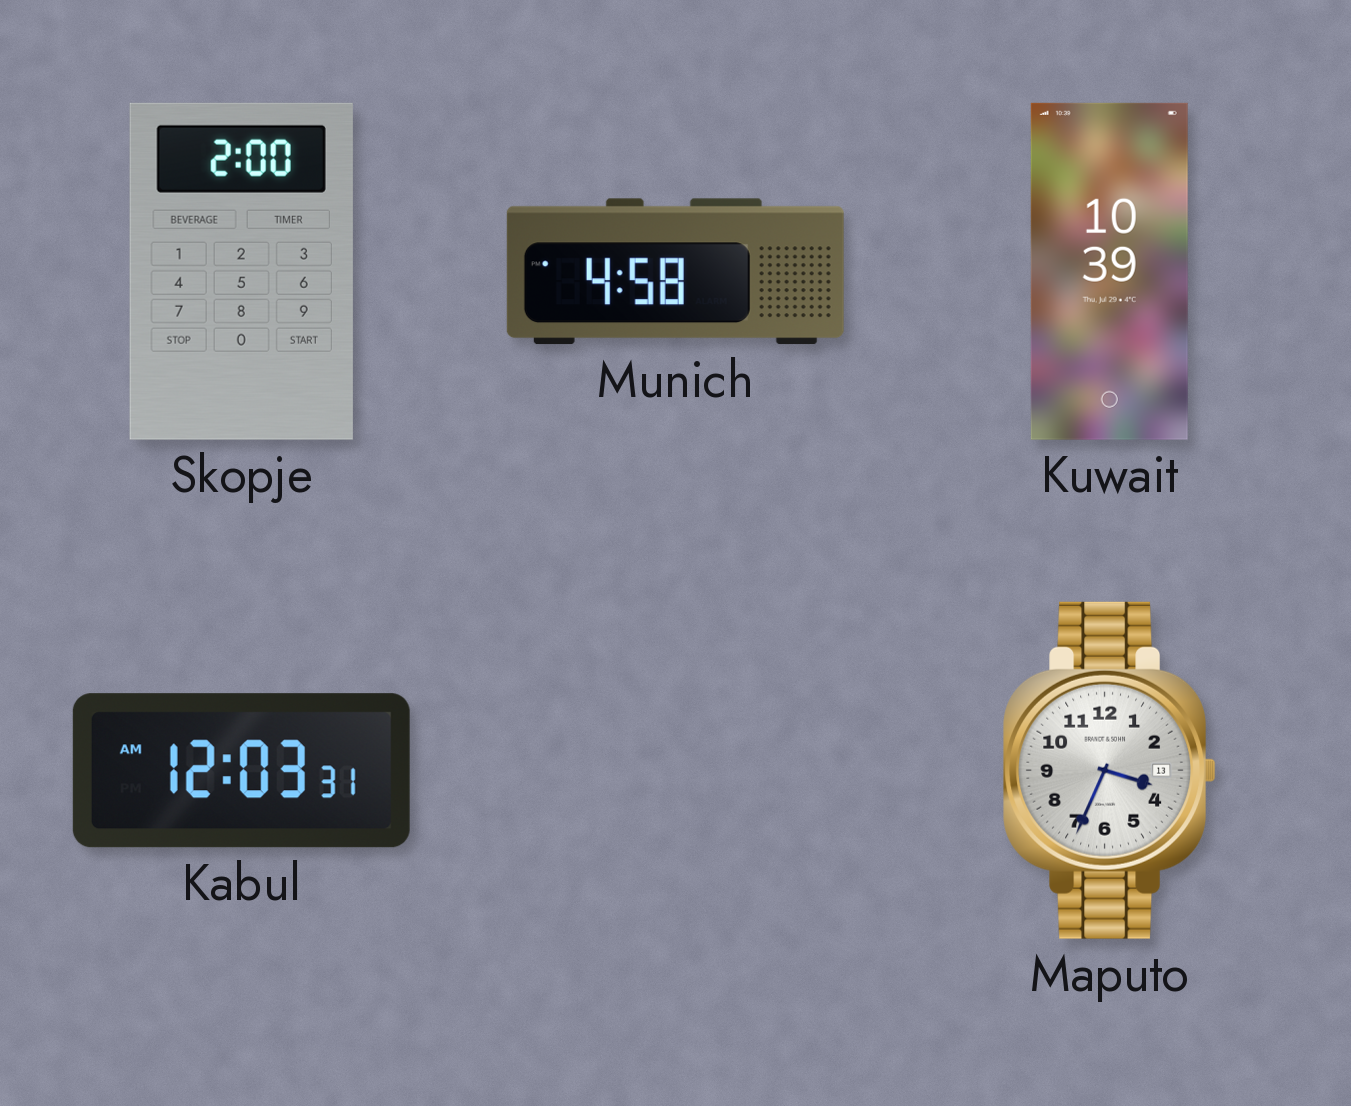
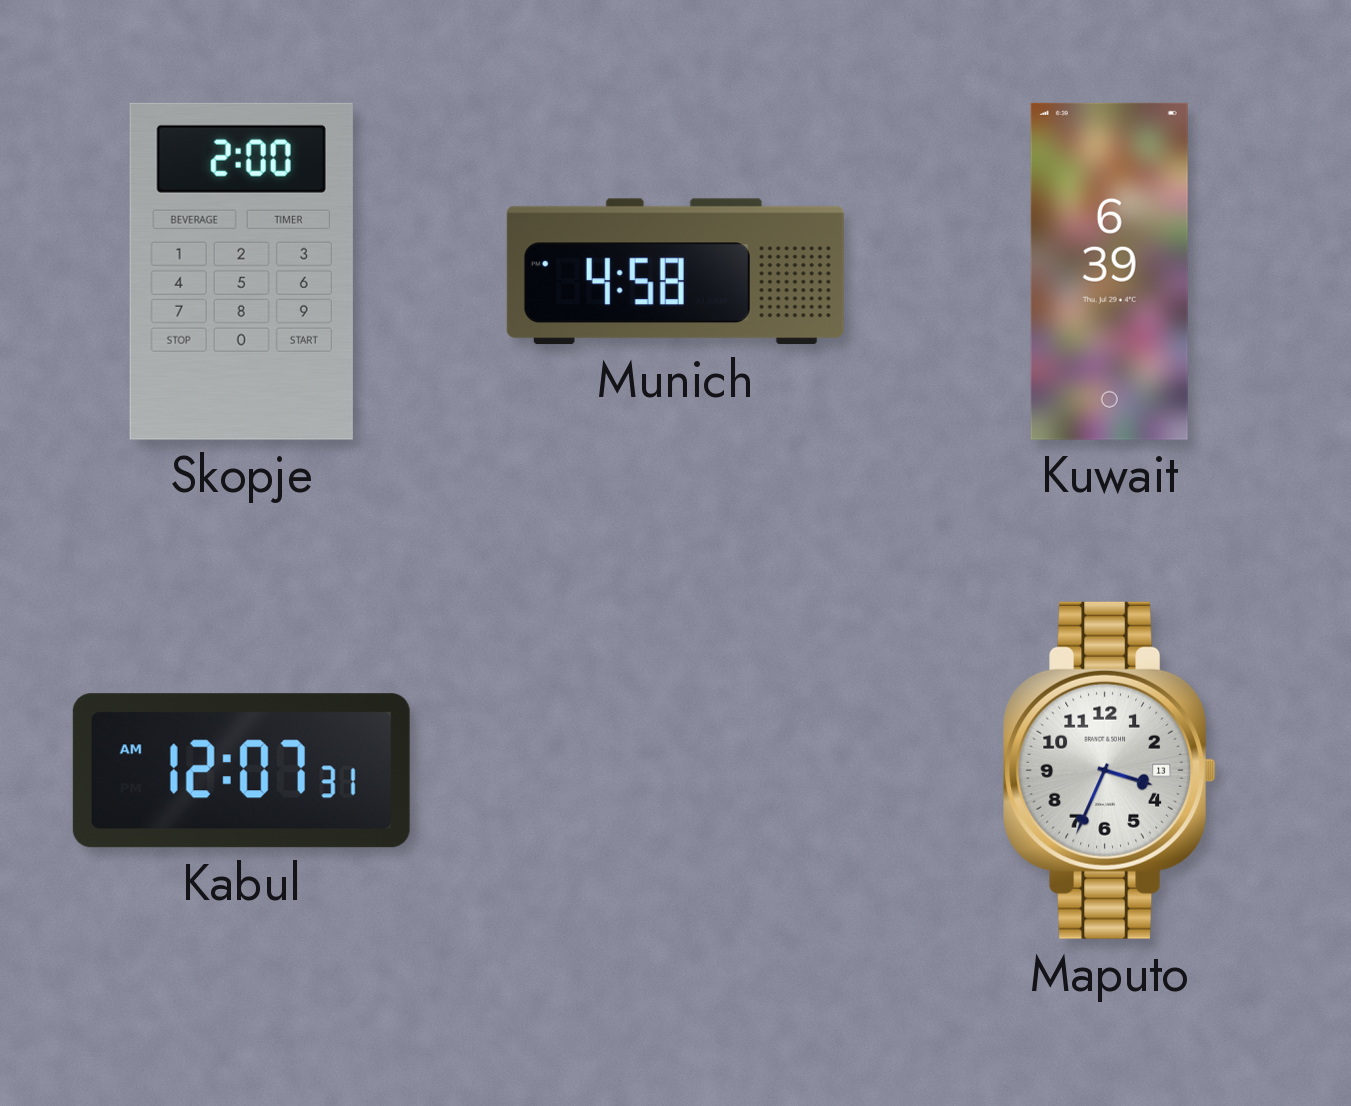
Kuwait: 10:39 -> 6:39 (1109, 271)
Kabul: 12:03 -> 12:07 (241, 771)
